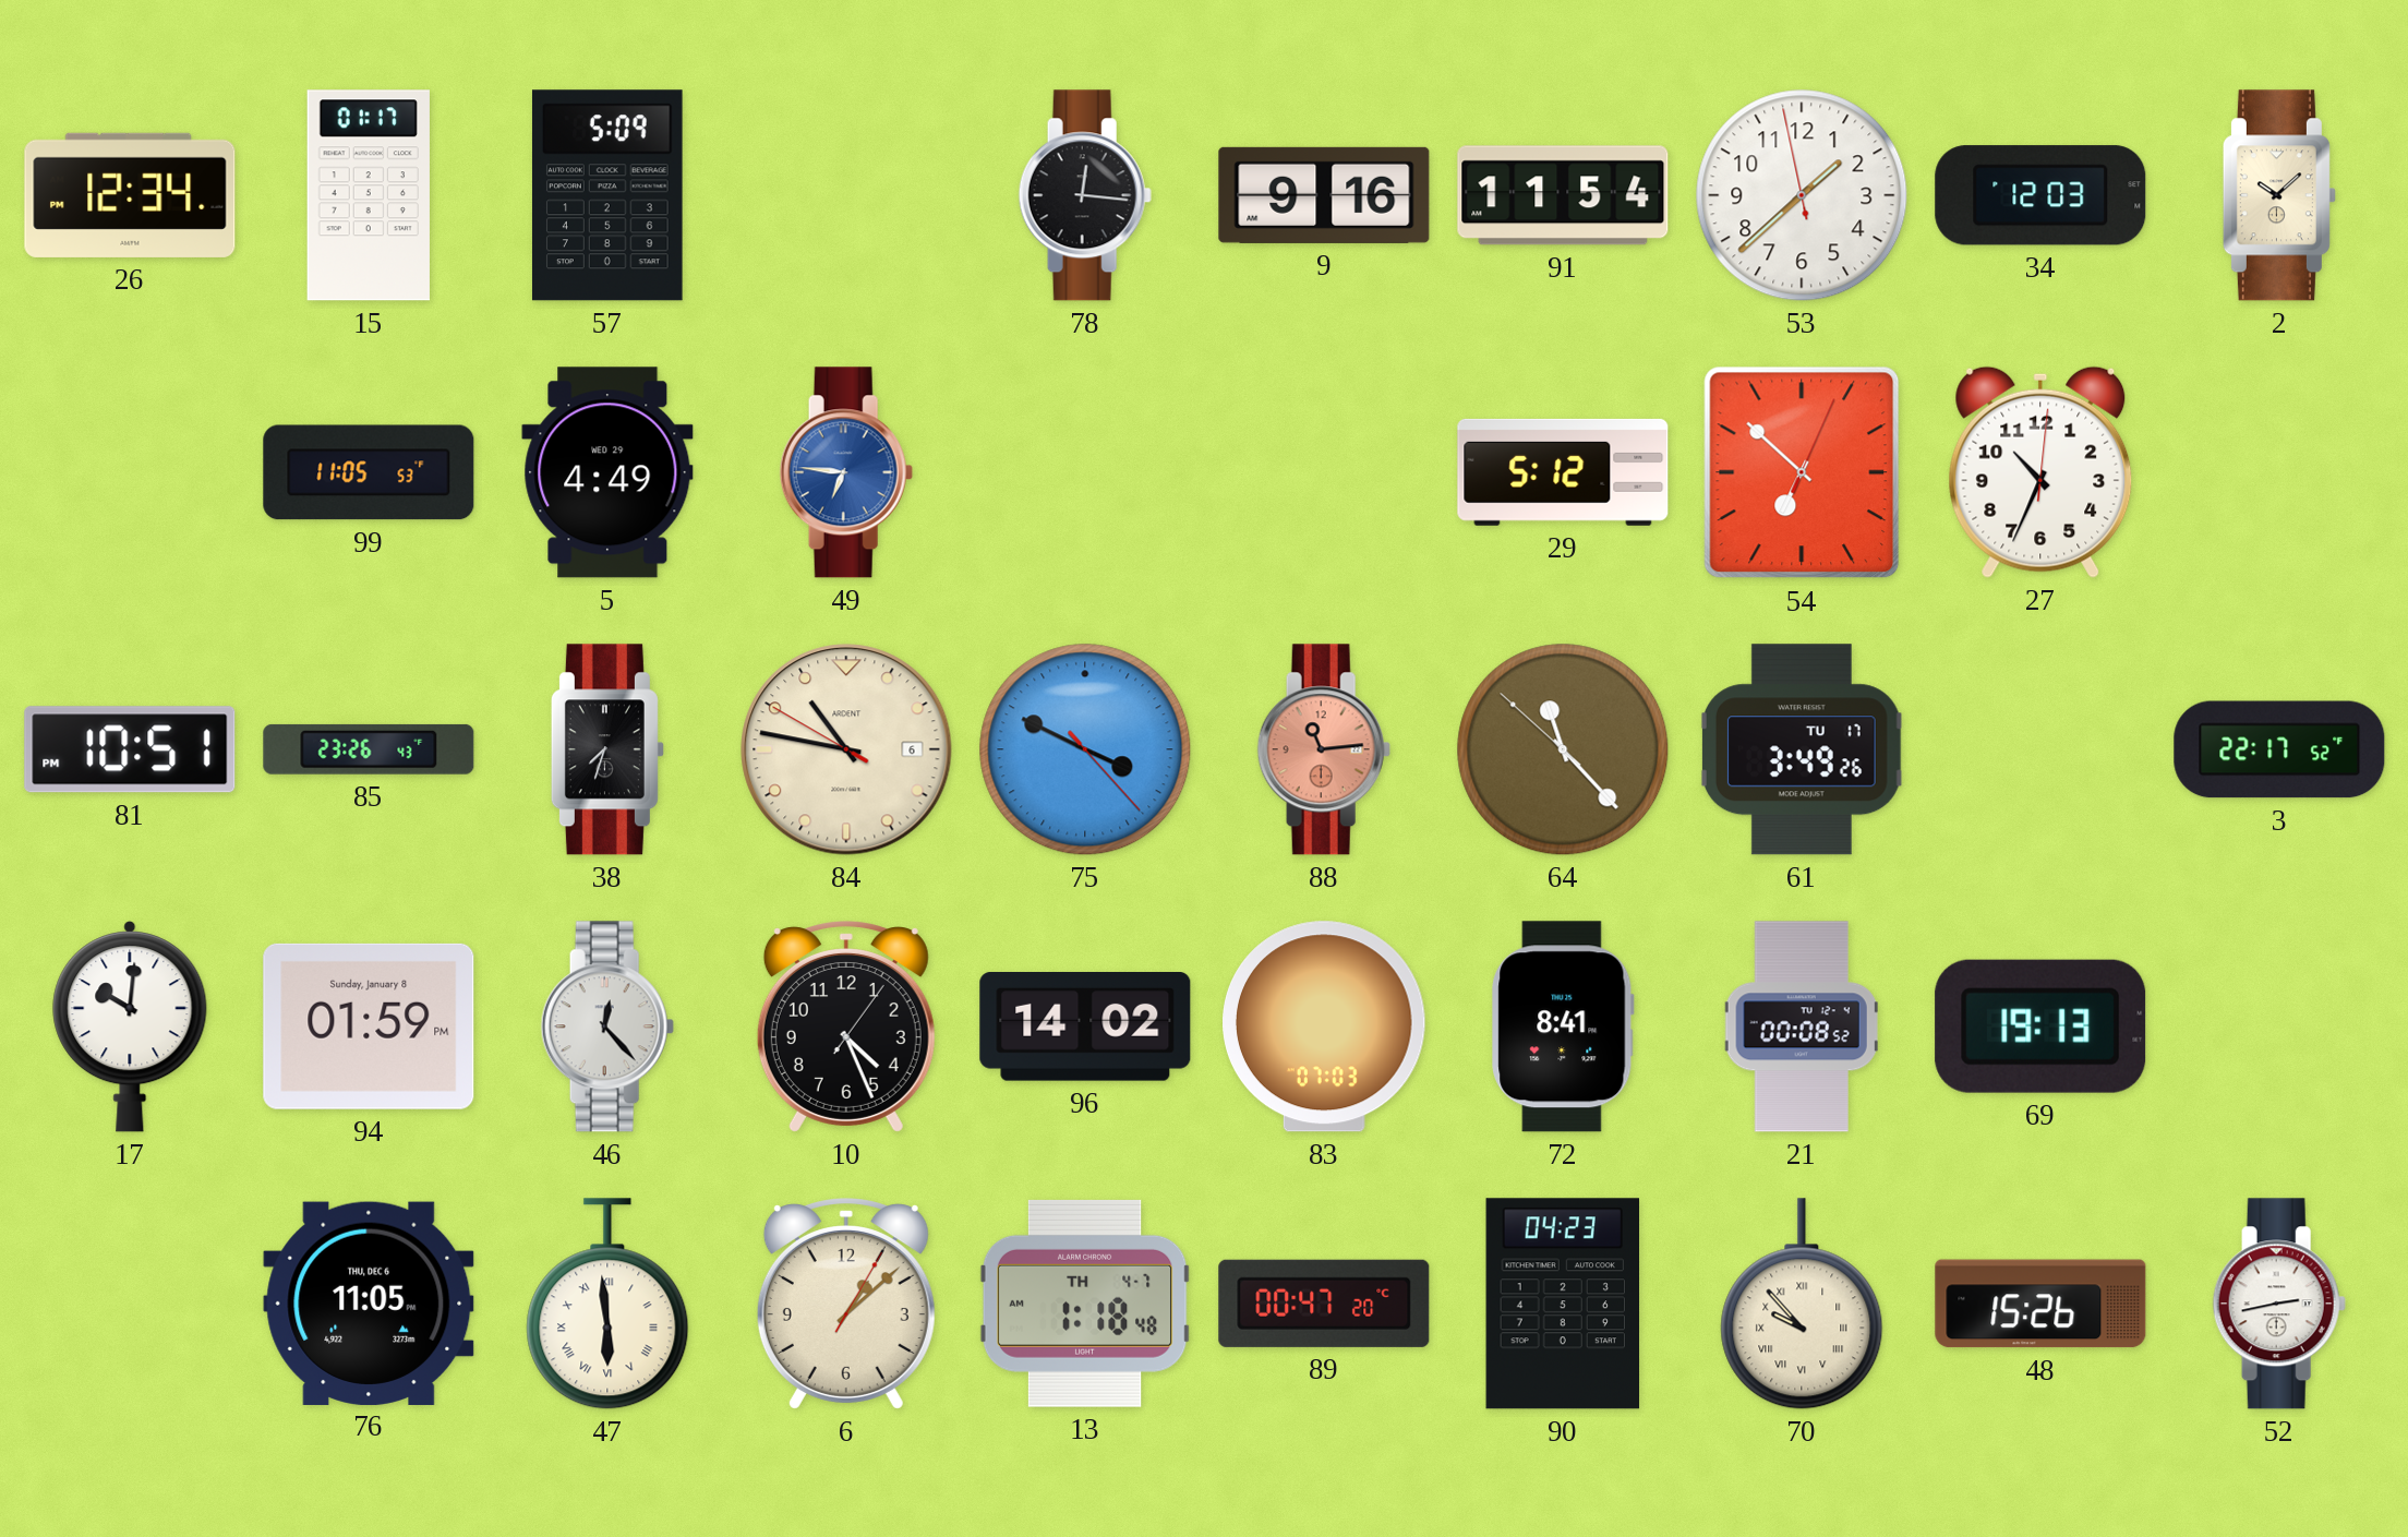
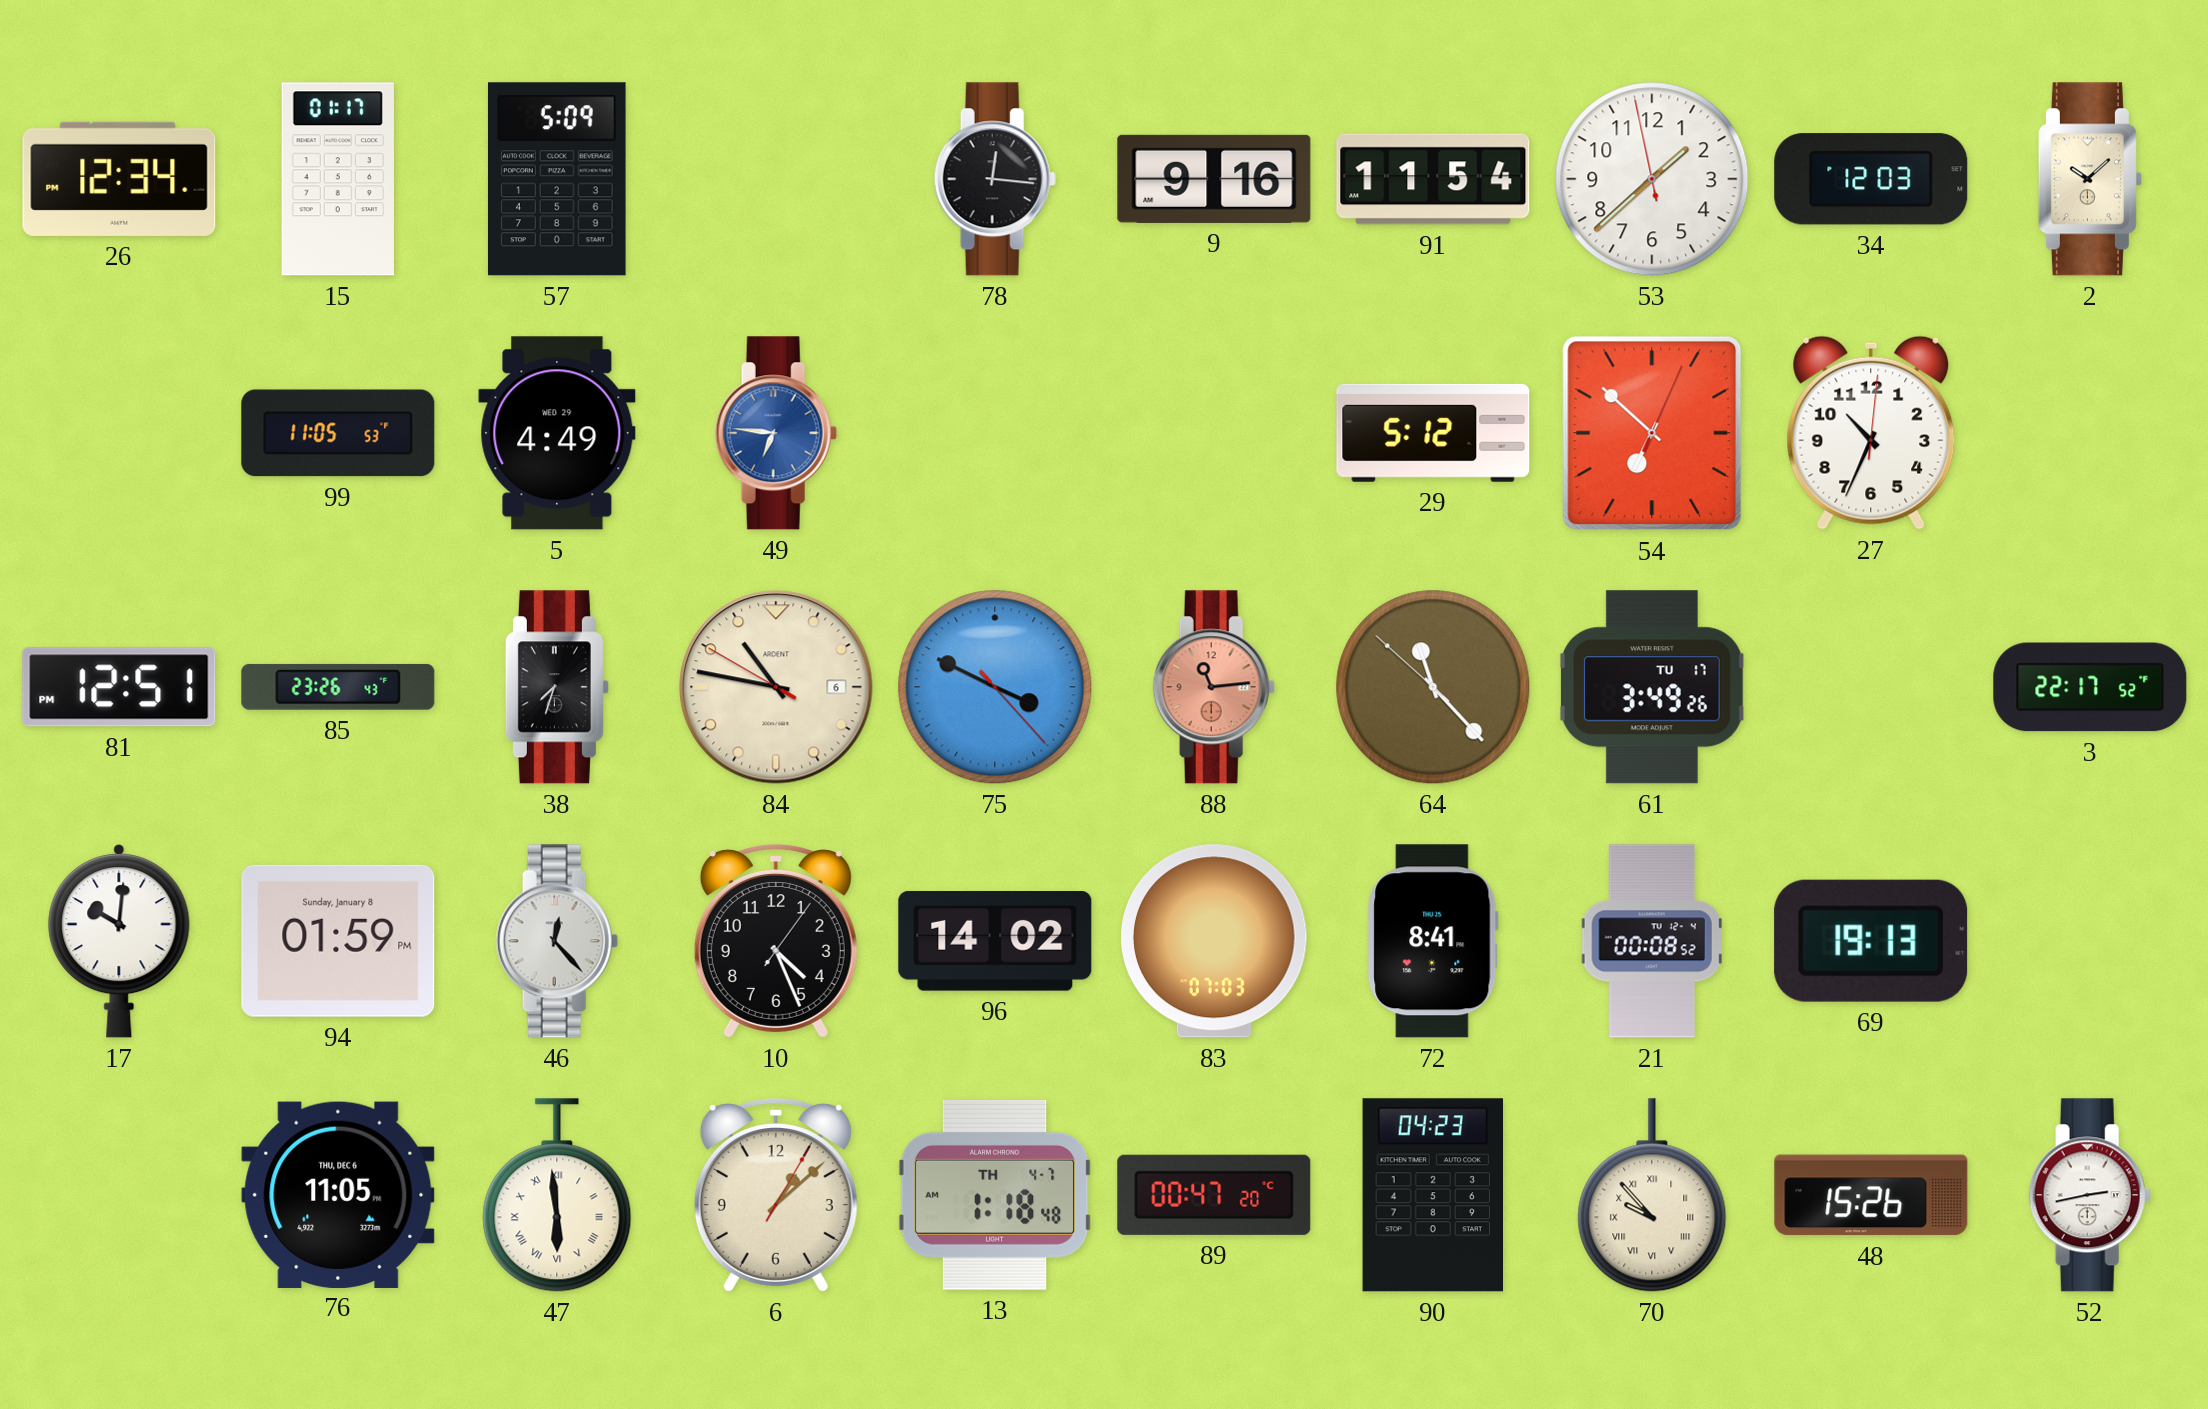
81: 10:51 -> 12:51 (119, 687)
